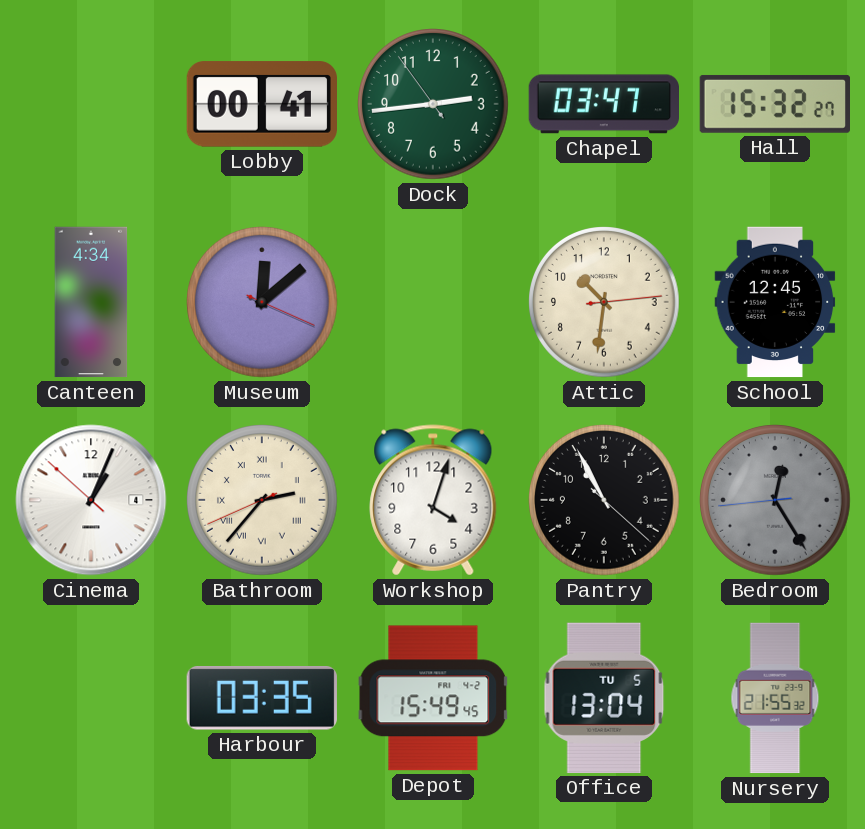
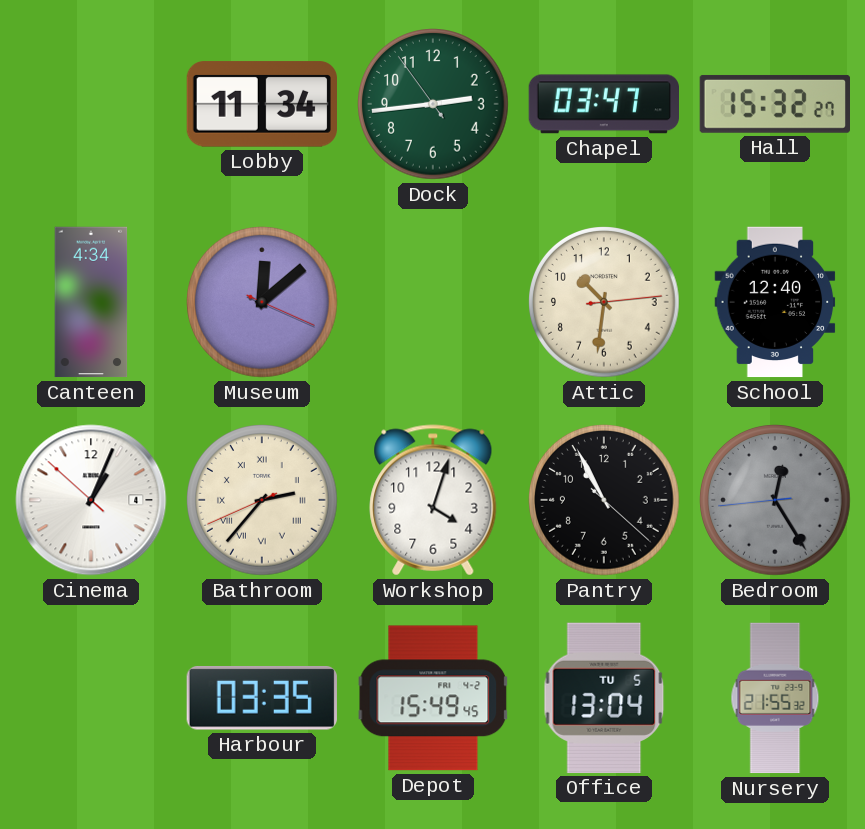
Lobby: 00:41 -> 11:34 (261, 104)
School: 12:45 -> 12:40 (775, 302)
